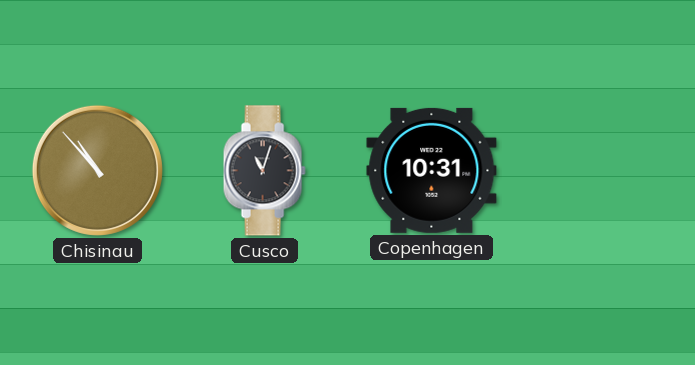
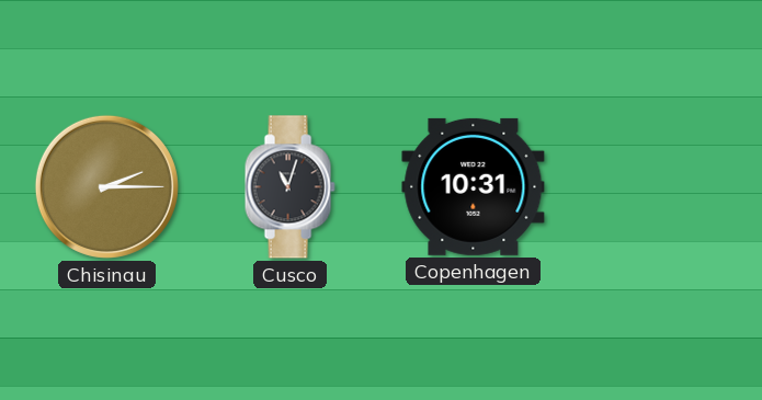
Chisinau: 10:53 -> 2:15 (106, 186)
